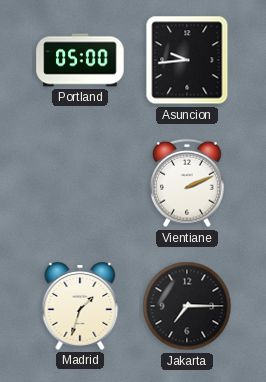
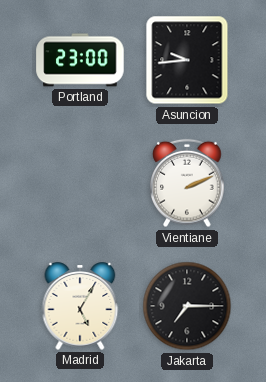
Portland: 05:00 -> 23:00 (80, 60)
Madrid: 1:33 -> 5:05 (80, 306)
